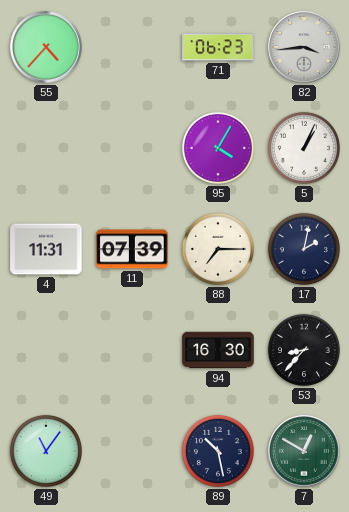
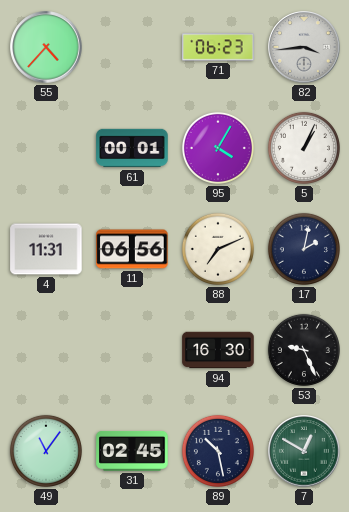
61: none -> 00:01 (132, 148)
11: 07:39 -> 06:56 (132, 249)
88: 7:15 -> 7:11 (218, 249)
53: 8:37 -> 9:26 (304, 350)
31: none -> 02:45 (132, 451)
